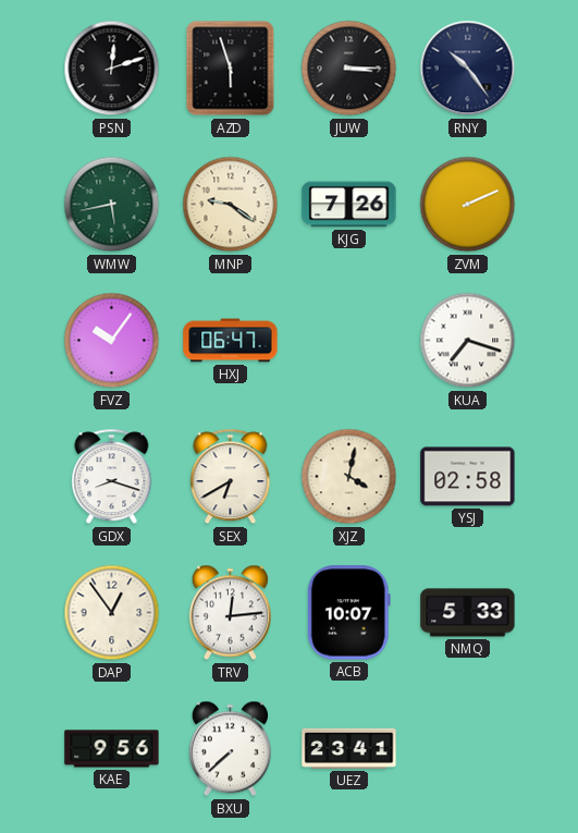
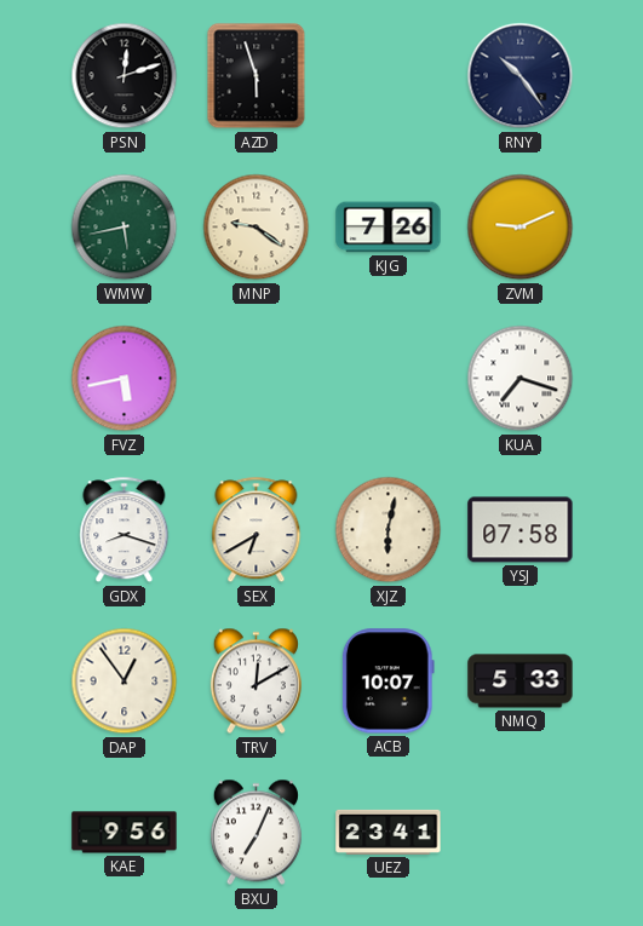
JUW: 3:15 -> none (349, 69)
ZVM: 2:11 -> 9:11 (521, 228)
FVZ: 10:06 -> 5:43 (125, 379)
HXJ: 06:47 -> none (231, 341)
XJZ: 4:02 -> 6:02 (389, 530)
YSJ: 02:58 -> 07:58 (521, 530)
TRV: 12:14 -> 12:10 (256, 681)
BXU: 7:38 -> 7:04 (256, 833)
